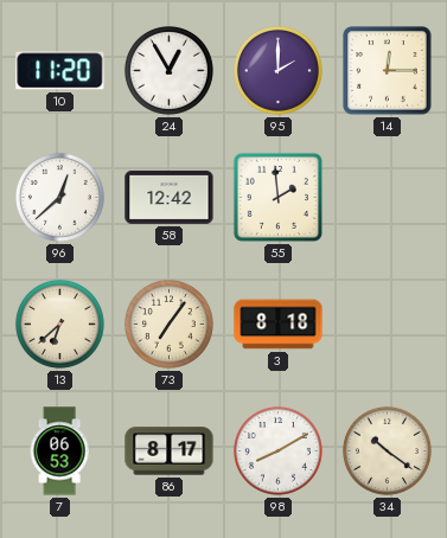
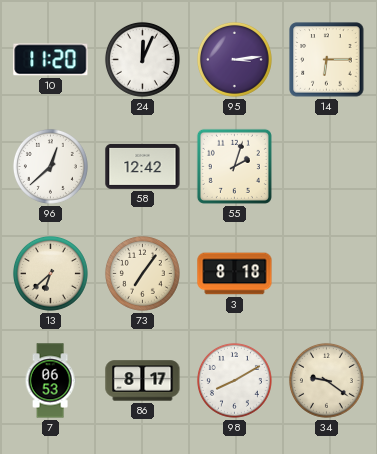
24: 12:55 -> 12:04 (142, 59)
95: 2:00 -> 3:14 (234, 59)
14: 12:15 -> 6:15 (327, 60)
55: 1:59 -> 2:03 (234, 166)
34: 10:21 -> 9:21 (326, 380)
